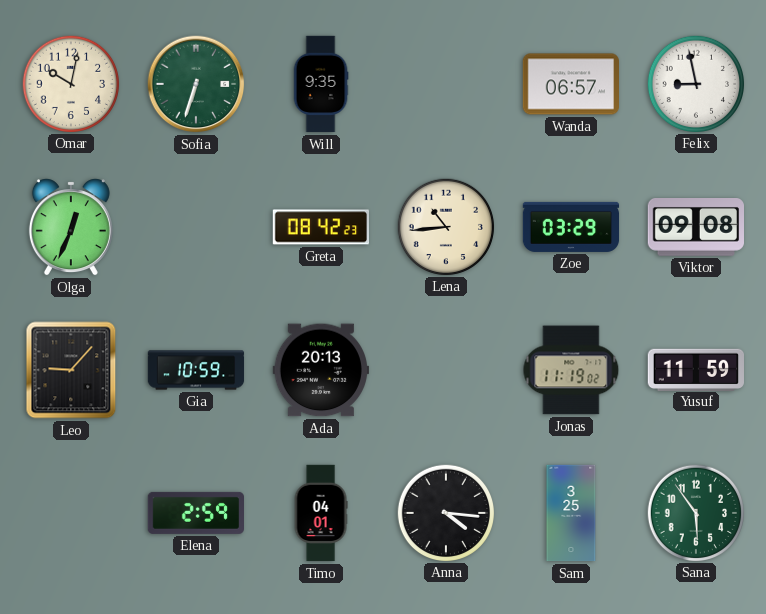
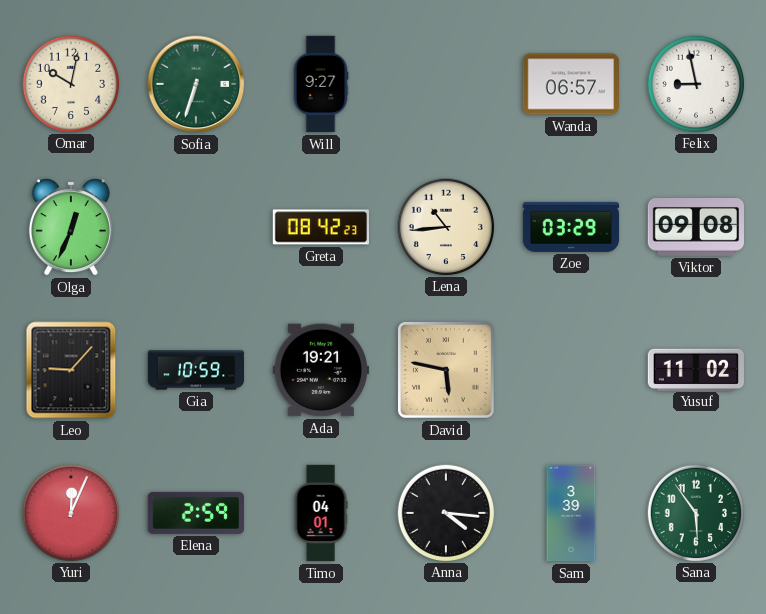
Will: 9:35 -> 9:27 (321, 84)
Ada: 20:13 -> 19:21 (320, 370)
David: none -> 5:47 (446, 370)
Jonas: 11:19 -> none (571, 370)
Yusuf: 11:59 -> 11:02 (696, 369)
Yuri: none -> 12:04 (70, 512)
Sam: 3:25 -> 3:39 (571, 513)
